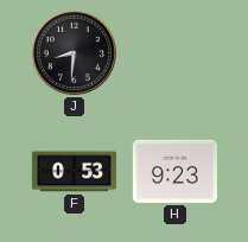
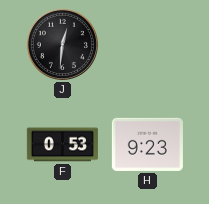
J: 8:31 -> 12:31 (62, 44)
